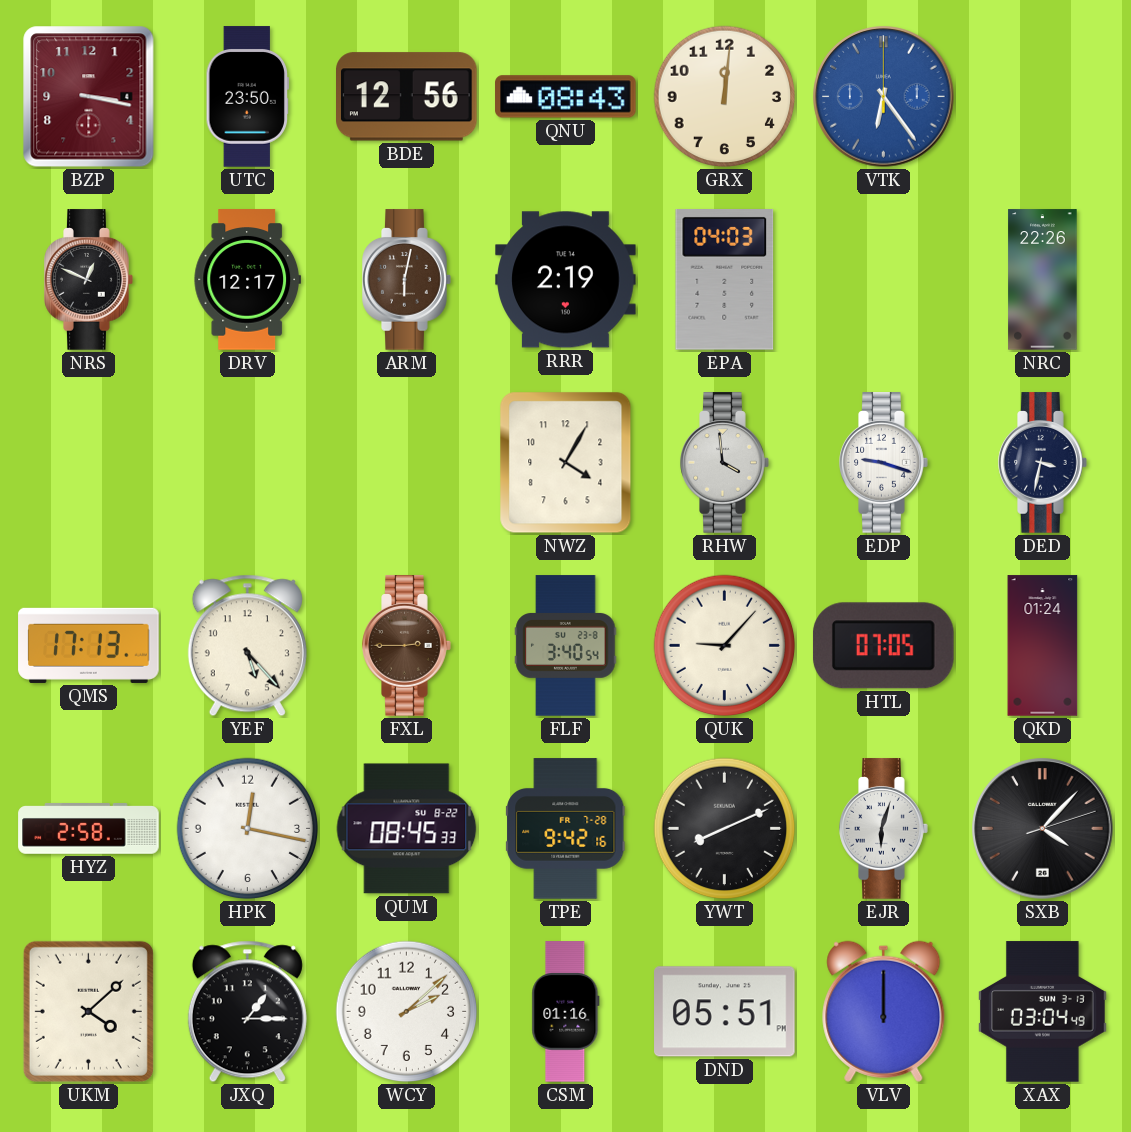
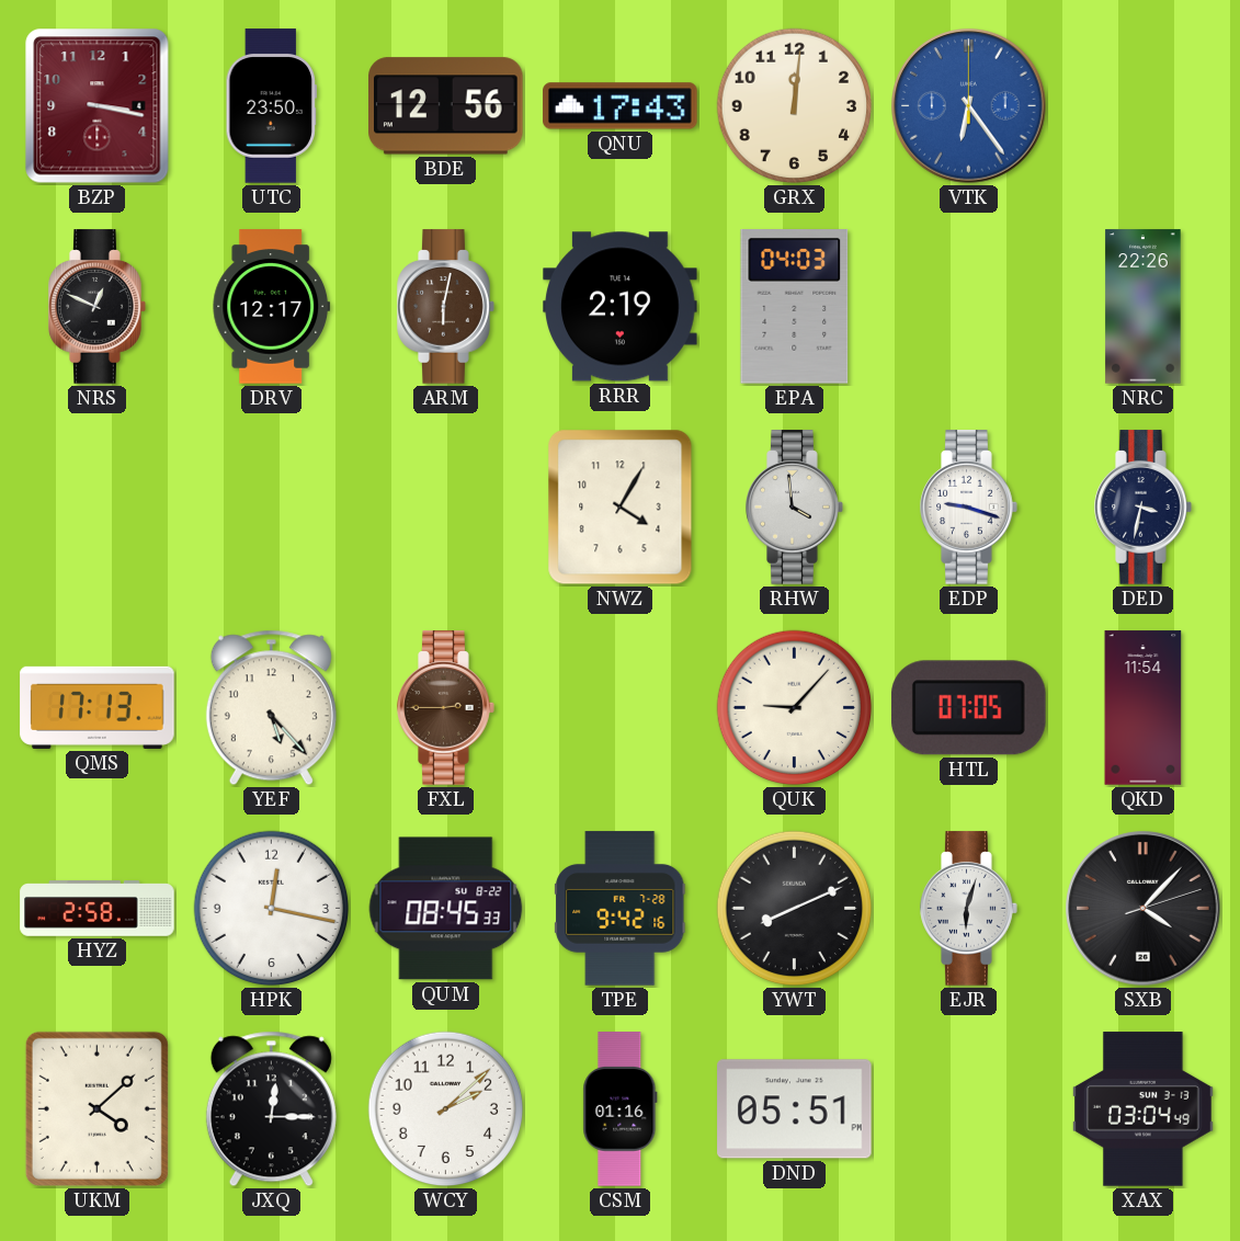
QNU: 08:43 -> 17:43 (621, 106)
FLF: 3:40 -> none (566, 646)
QKD: 01:24 -> 11:54 (1144, 708)
JXQ: 1:15 -> 12:15 (271, 1109)
VLV: 12:00 -> none (884, 1011)
